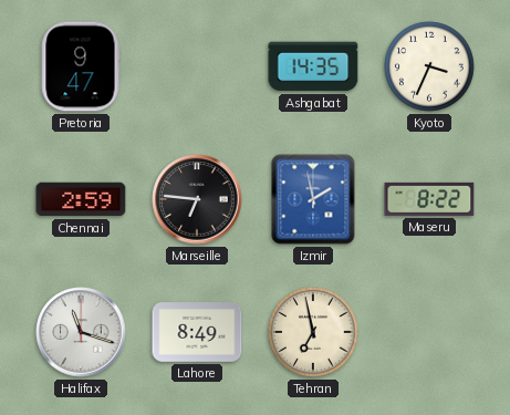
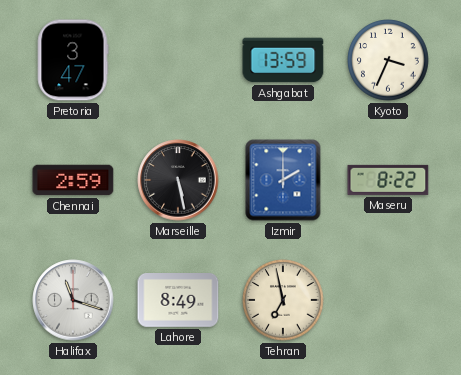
Pretoria: 9:47 -> 3:47 (73, 60)
Ashgabat: 14:35 -> 13:59 (283, 60)
Marseille: 6:46 -> 5:28 (178, 180)
Izmir: 1:58 -> 2:00 (283, 180)
